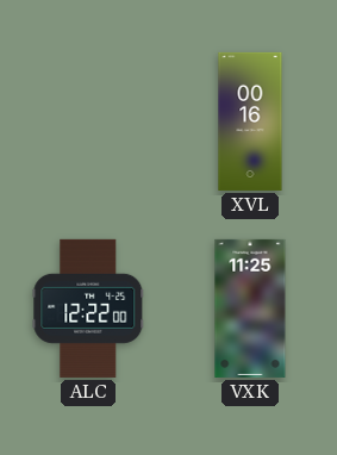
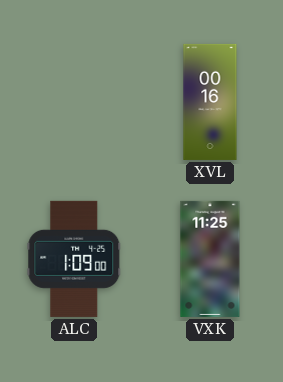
ALC: 12:22 -> 1:09 (74, 259)
